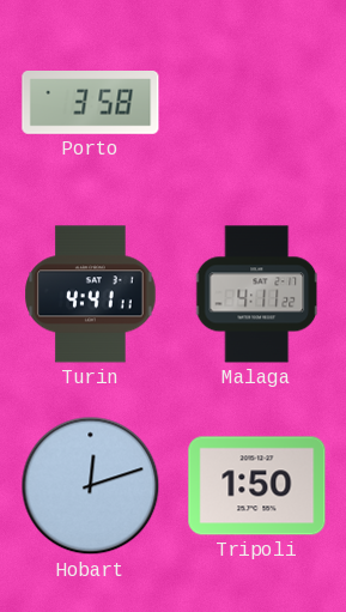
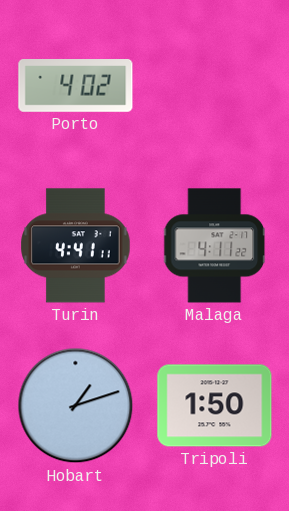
Porto: 3:58 -> 4:02 (76, 86)
Hobart: 12:12 -> 1:12 (76, 406)
